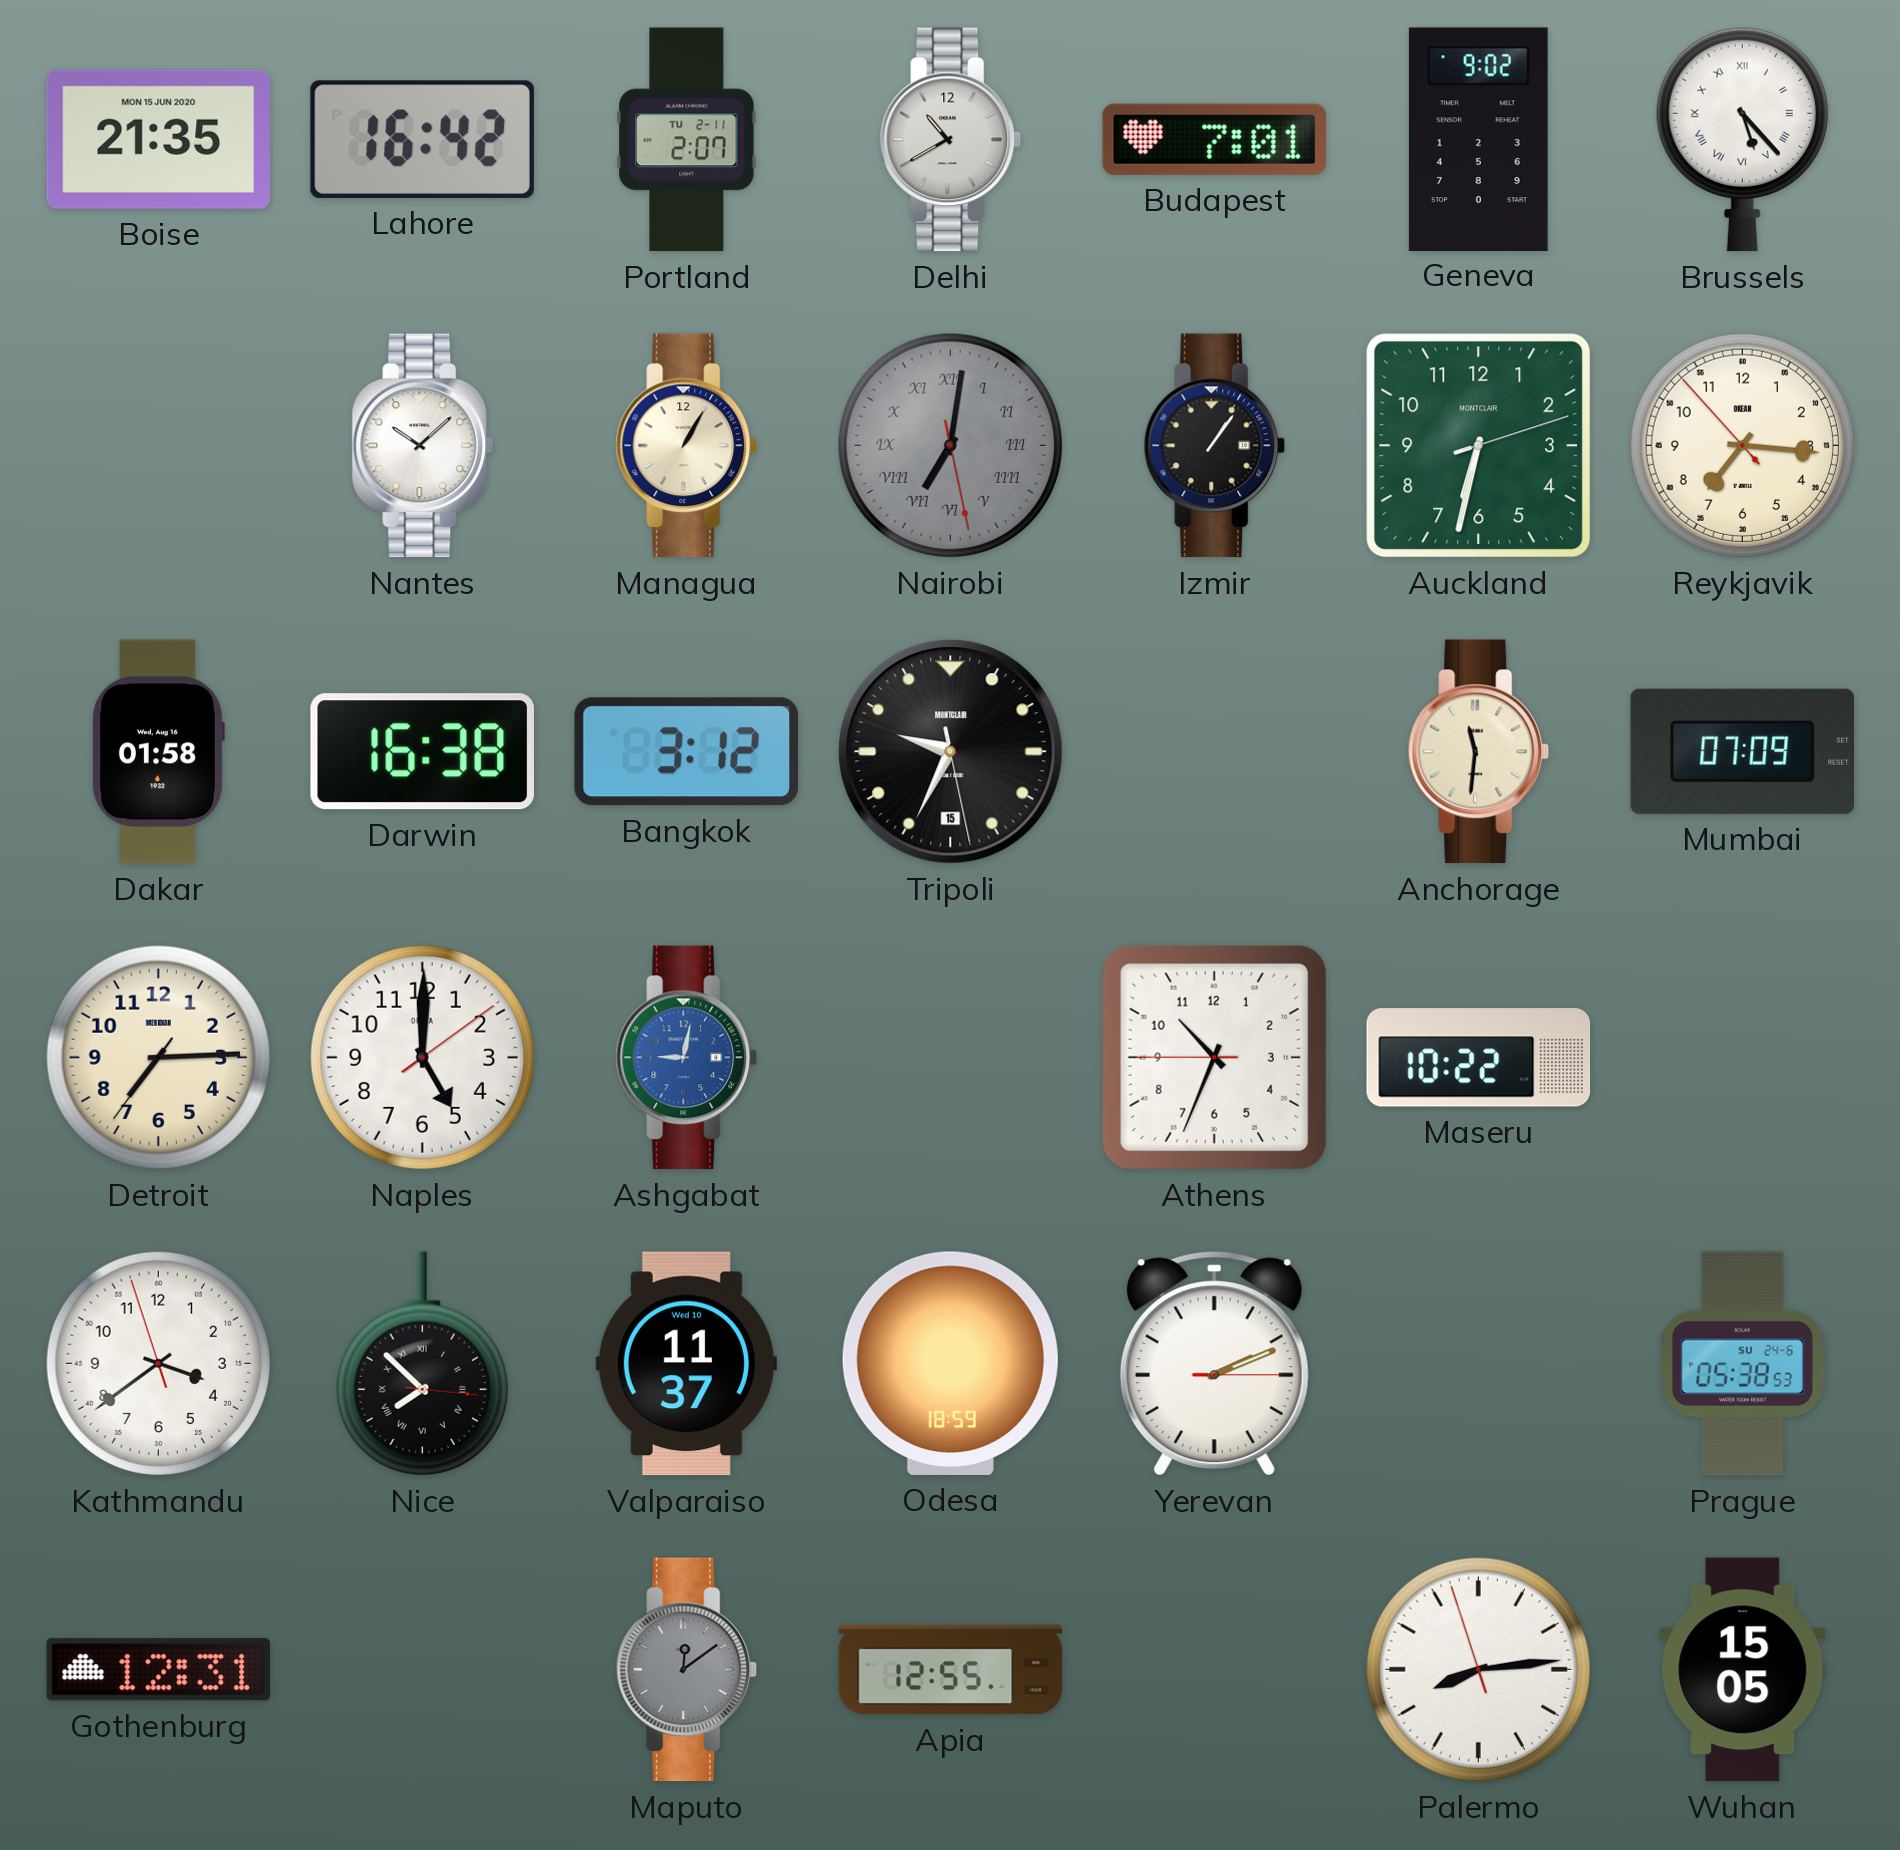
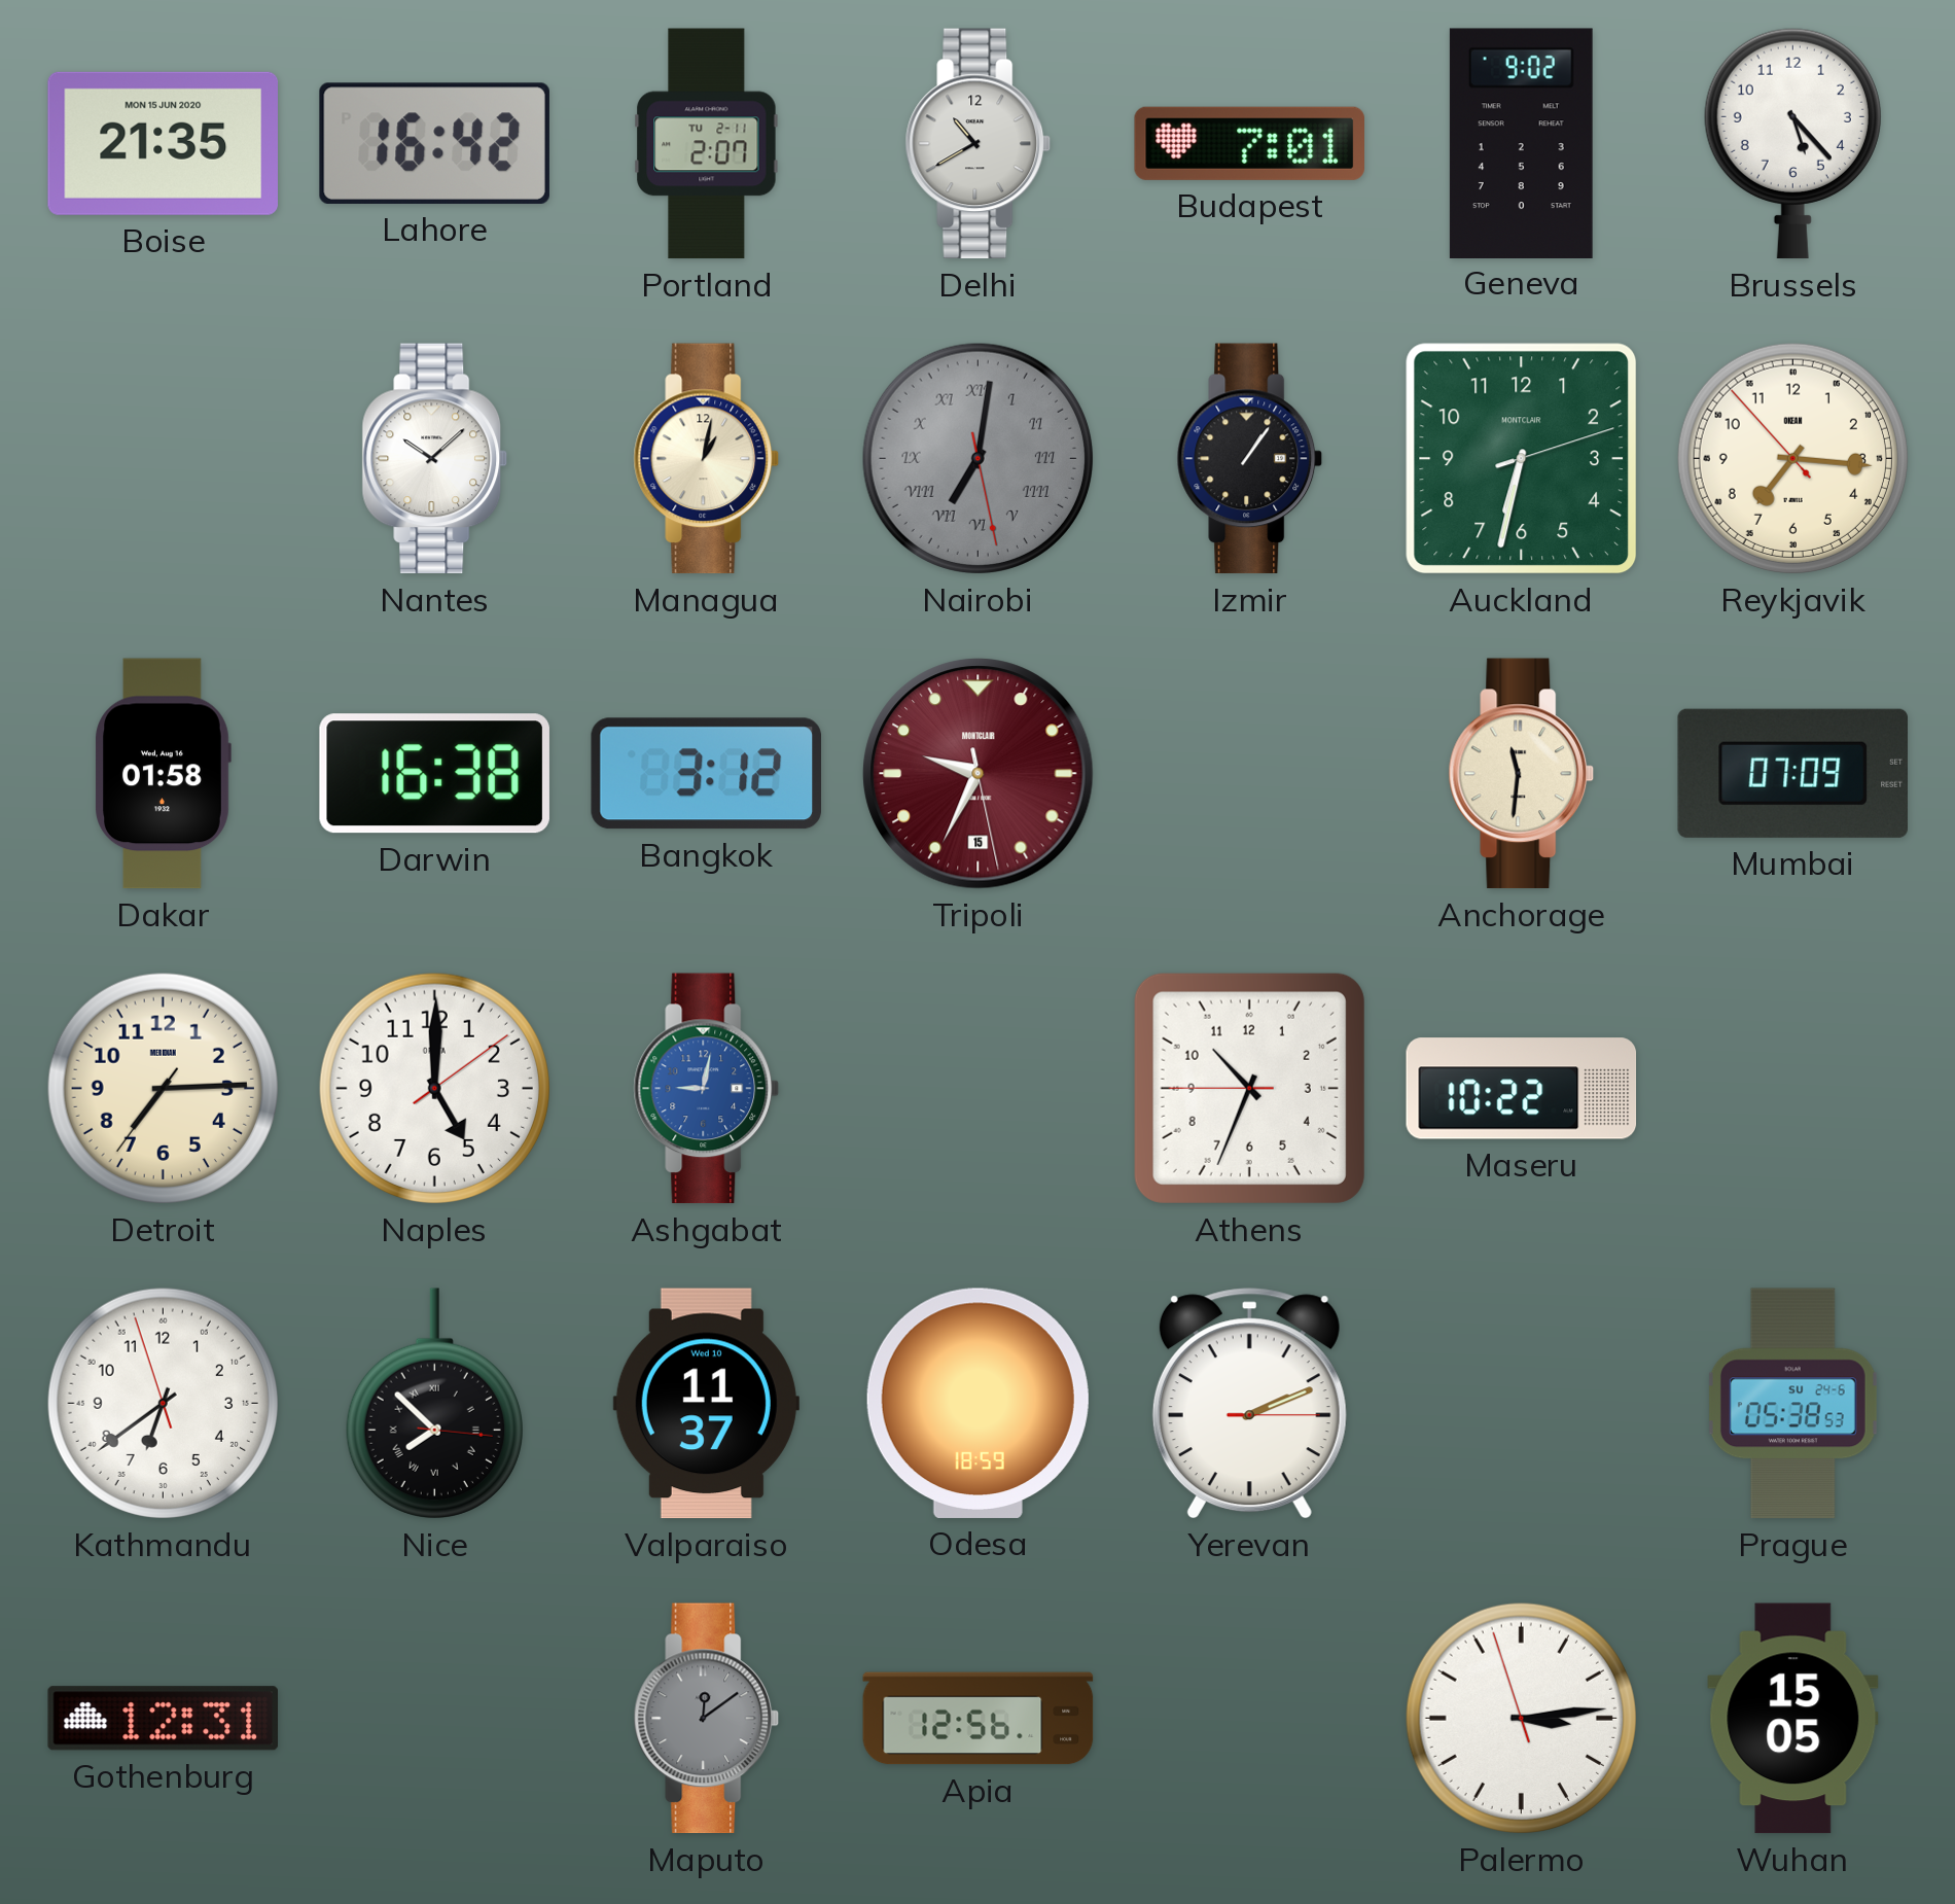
Brussels numerals: Roman -> Arabic (1792, 143)
Managua: 1:05 -> 1:02 (707, 459)
Tripoli dial: black -> burgundy (979, 774)
Kathmandu: 3:38 -> 6:38 (163, 1403)
Apia: 12:55 -> 12:56 (979, 1719)
Palermo: 8:13 -> 3:13 (1521, 1718)
